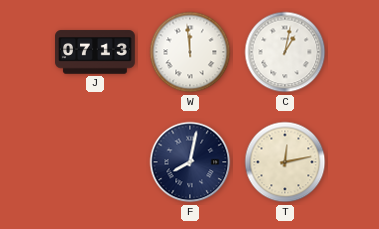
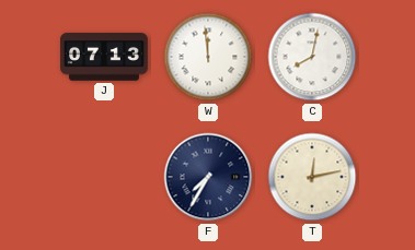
C: 1:02 -> 8:02 (312, 57)
F: 8:02 -> 7:35 (208, 177)
